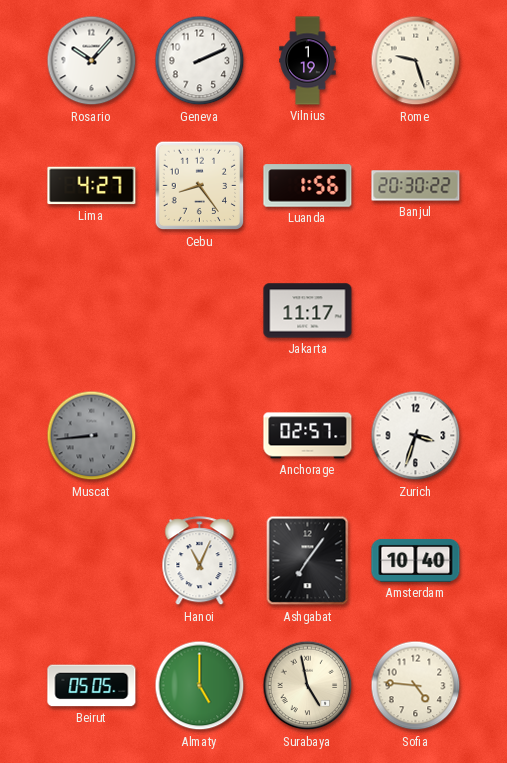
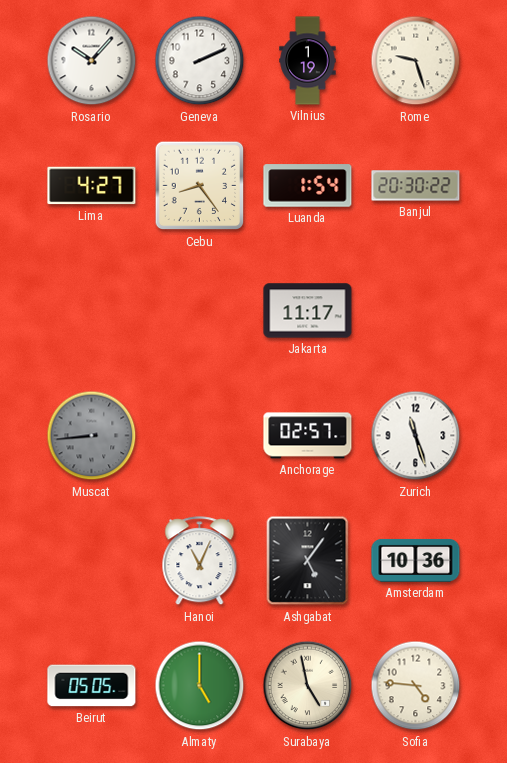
Luanda: 1:56 -> 1:54 (308, 186)
Zurich: 3:33 -> 11:27 (416, 436)
Ashgabat: 7:06 -> 5:06 (308, 561)
Amsterdam: 10:40 -> 10:36 (416, 560)
